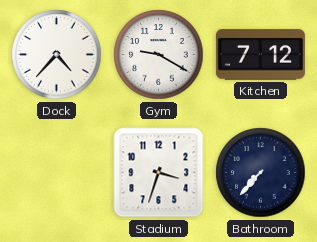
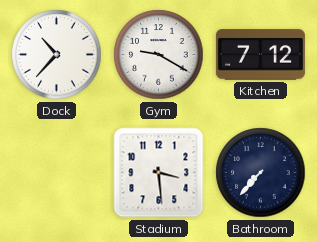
Dock: 4:37 -> 10:37 (57, 55)
Stadium: 3:33 -> 3:29 (159, 173)
